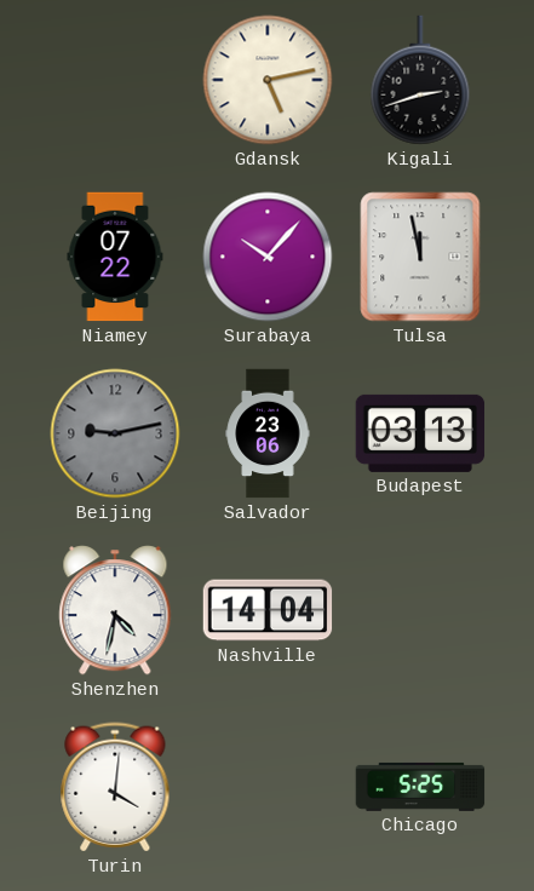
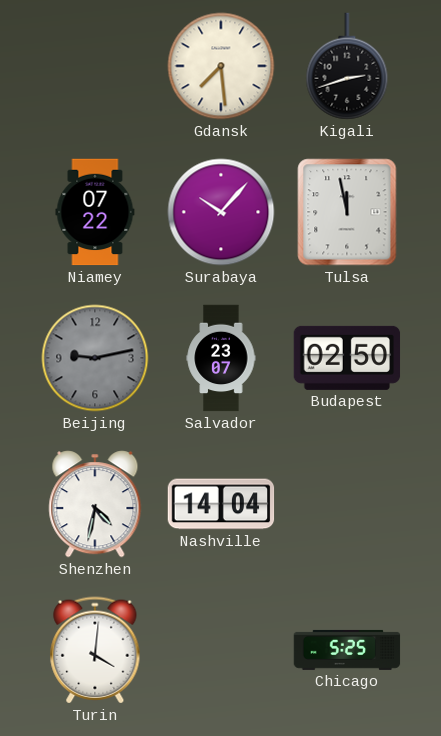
Gdansk: 5:13 -> 7:29 (221, 66)
Salvador: 23:06 -> 23:07 (221, 358)
Budapest: 03:13 -> 02:50 (347, 358)
